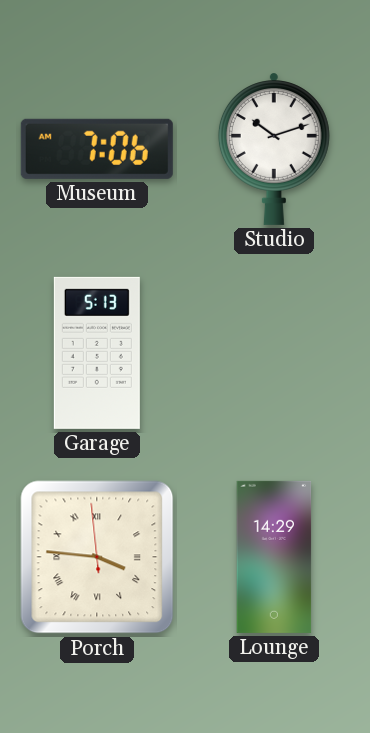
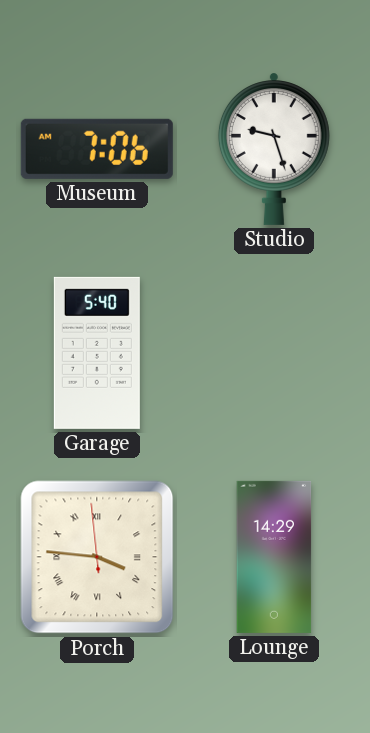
Studio: 10:12 -> 9:27 (274, 149)
Garage: 5:13 -> 5:40 (97, 353)
